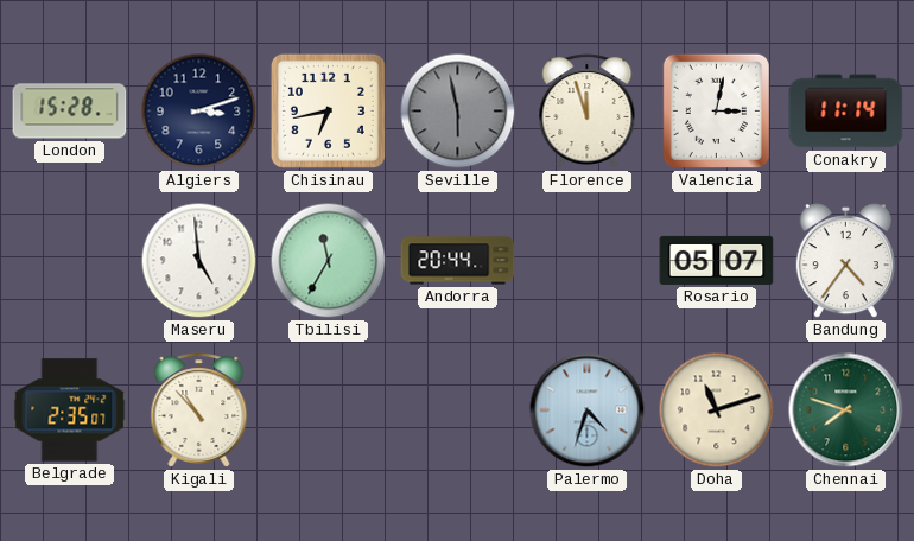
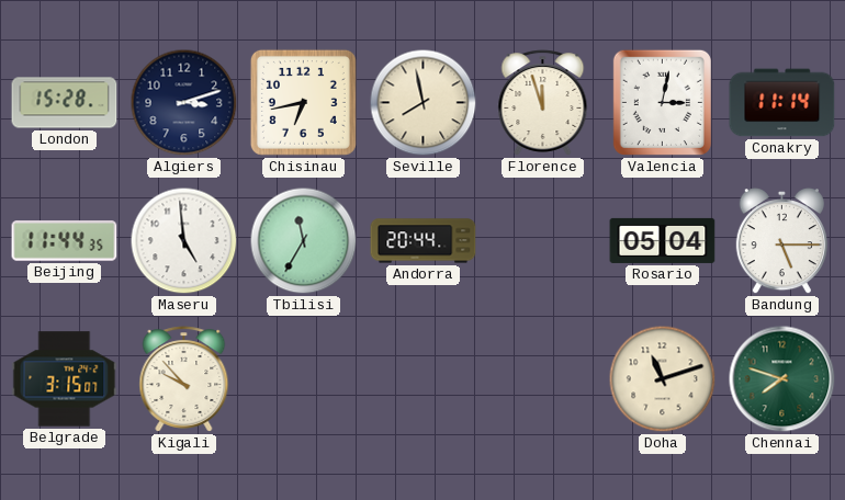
Seville: 5:58 -> 7:58 (424, 103)
Seville dial: grey -> cream (424, 103)
Beijing: none -> 11:44 (65, 241)
Rosario: 05:07 -> 05:04 (663, 240)
Bandung: 4:36 -> 5:15 (781, 242)
Belgrade: 2:35 -> 3:15 (65, 379)
Kigali: 10:53 -> 9:53 (184, 379)
Palermo: 4:33 -> none (588, 410)
